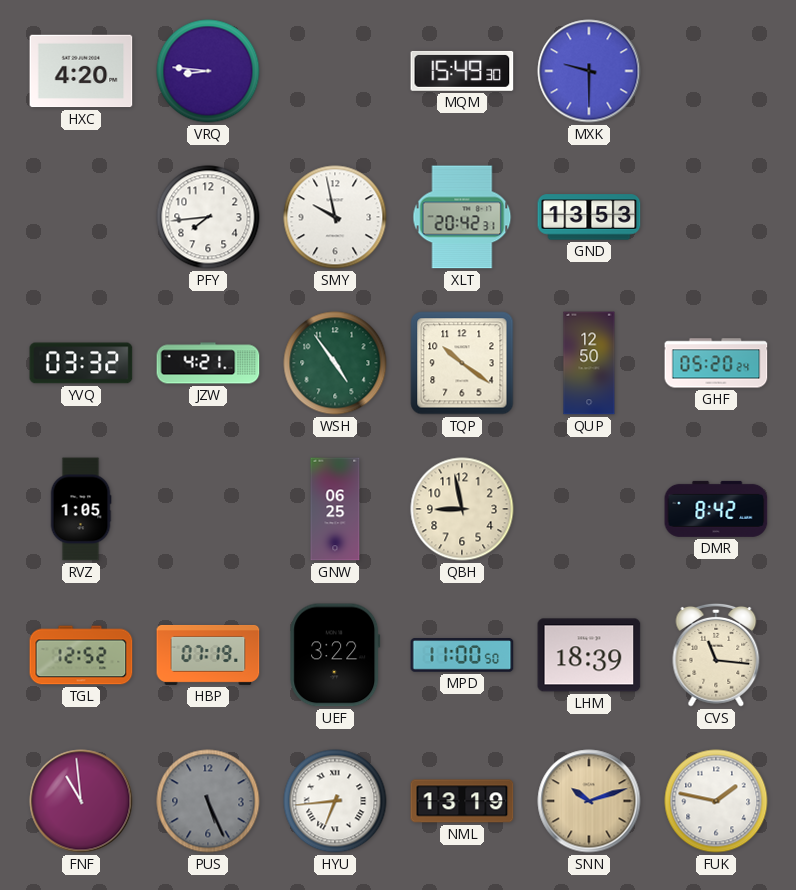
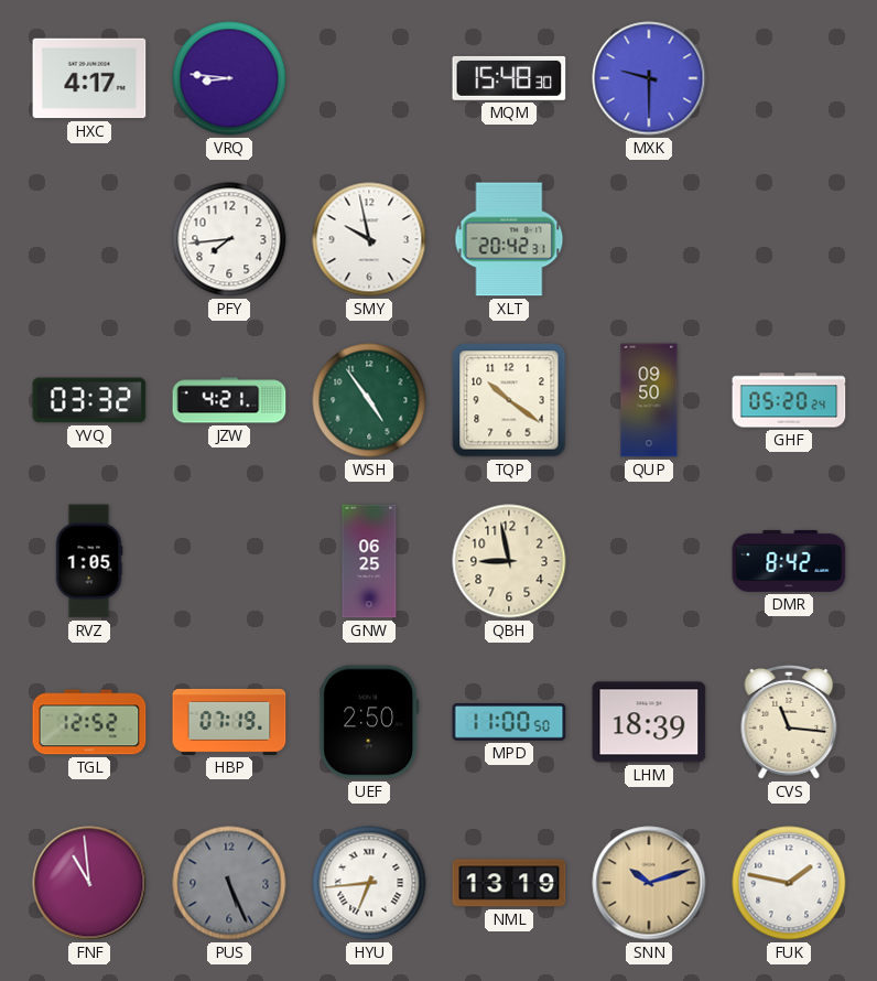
HXC: 4:20 -> 4:17 (89, 78)
MQM: 15:49 -> 15:48 (509, 78)
GND: 13:53 -> none (589, 217)
QUP: 12:50 -> 09:50 (649, 400)
UEF: 3:22 -> 2:50 (369, 722)
